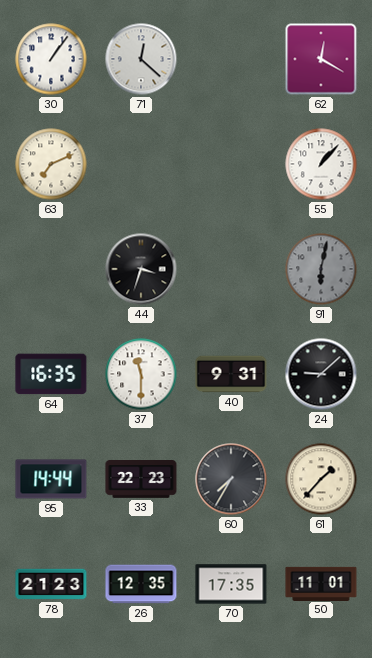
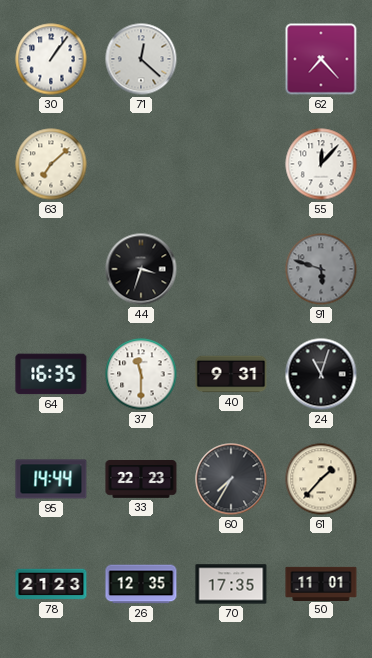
62: 12:20 -> 7:23 (321, 59)
63: 7:11 -> 7:08 (51, 164)
55: 1:07 -> 12:07 (321, 164)
91: 6:02 -> 5:48 (321, 269)
24: 9:08 -> 11:03 (321, 374)
